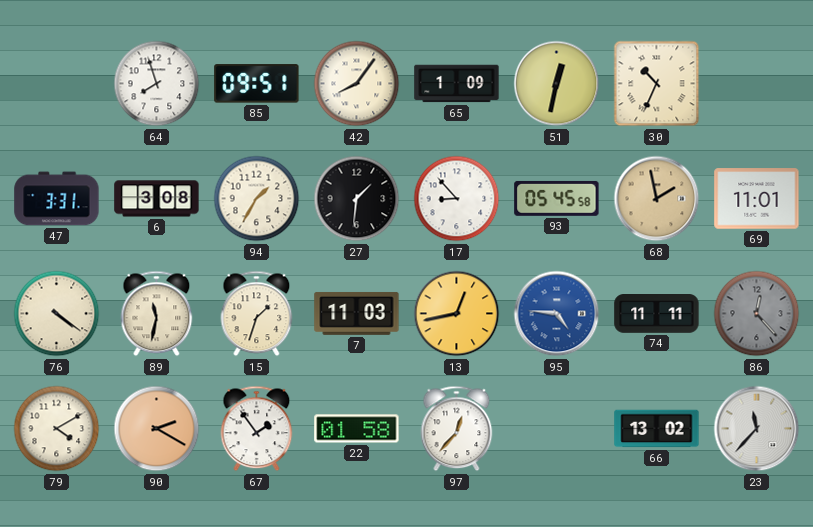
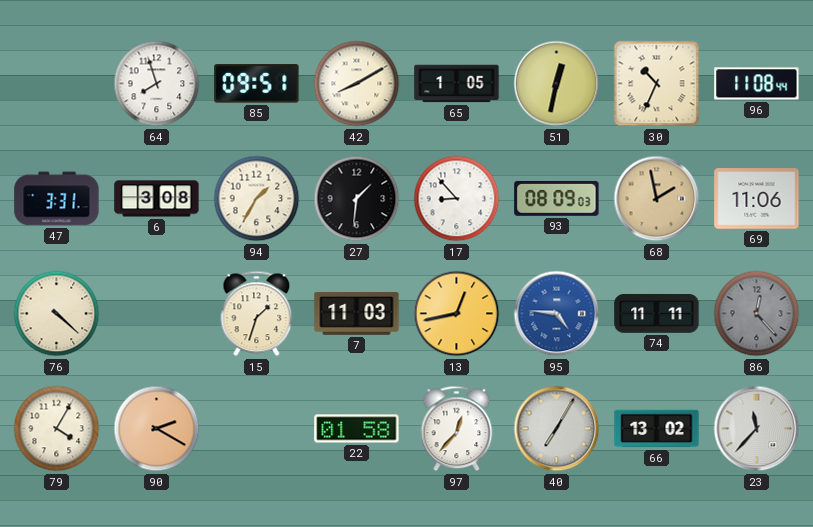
42: 8:06 -> 8:10 (357, 84)
65: 1:09 -> 1:05 (457, 84)
96: none -> 11:08 (757, 84)
93: 05:45 -> 08:09 (557, 198)
69: 11:01 -> 11:06 (757, 199)
76: 4:21 -> 4:22 (57, 314)
89: 11:32 -> none (157, 314)
79: 4:10 -> 4:05 (57, 429)
67: 1:54 -> none (257, 429)
40: none -> 7:05 (557, 429)
